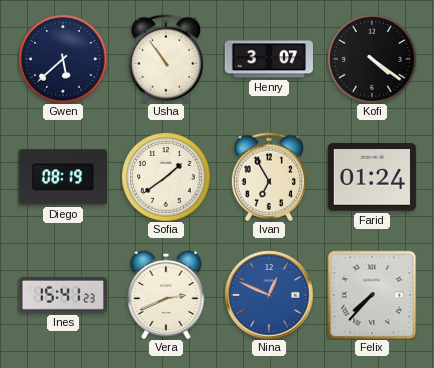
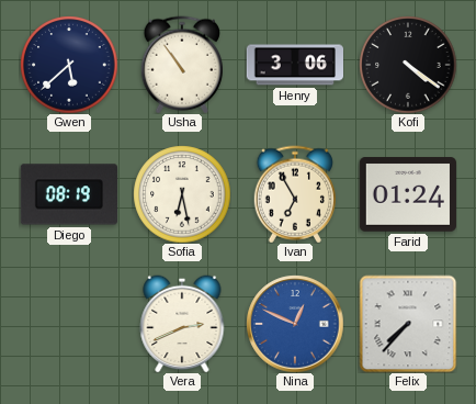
Henry: 3:07 -> 3:06 (294, 65)
Sofia: 1:39 -> 6:28 (182, 194)
Ines: 15:41 -> none (62, 295)
